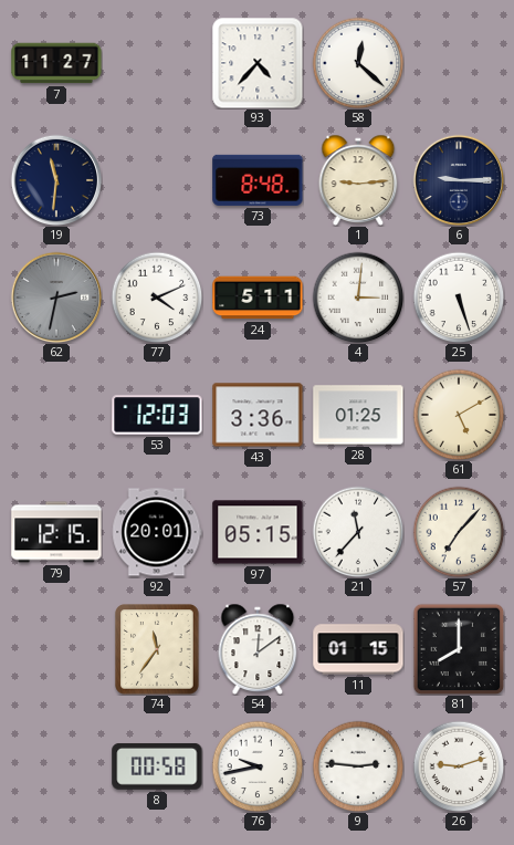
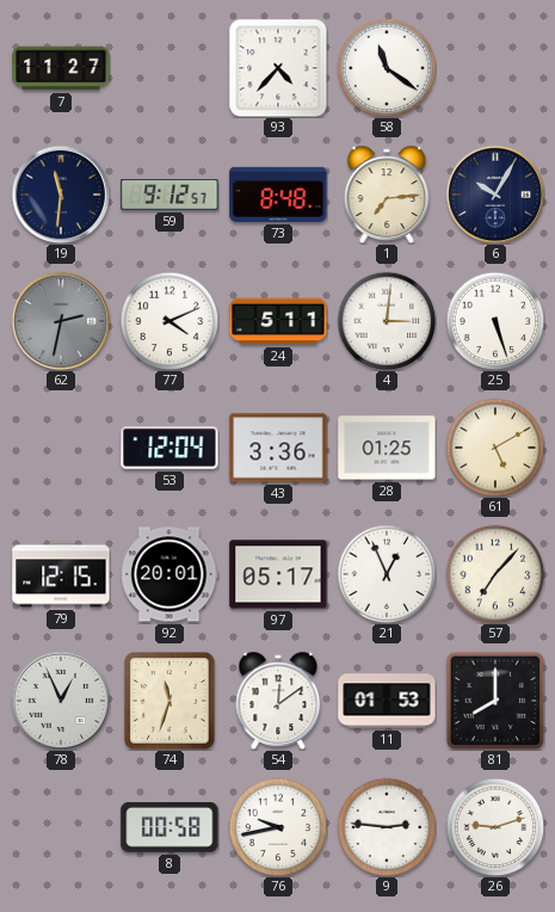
58: 12:22 -> 11:21 (387, 68)
59: none -> 9:12 (169, 195)
1: 9:14 -> 7:14 (387, 195)
6: 9:15 -> 10:05 (495, 195)
53: 12:03 -> 12:04 (169, 448)
97: 05:15 -> 05:17 (278, 574)
21: 11:37 -> 12:56 (387, 574)
78: none -> 12:56 (61, 701)
74: 11:36 -> 11:33 (169, 701)
11: 01:15 -> 01:53 (387, 701)
